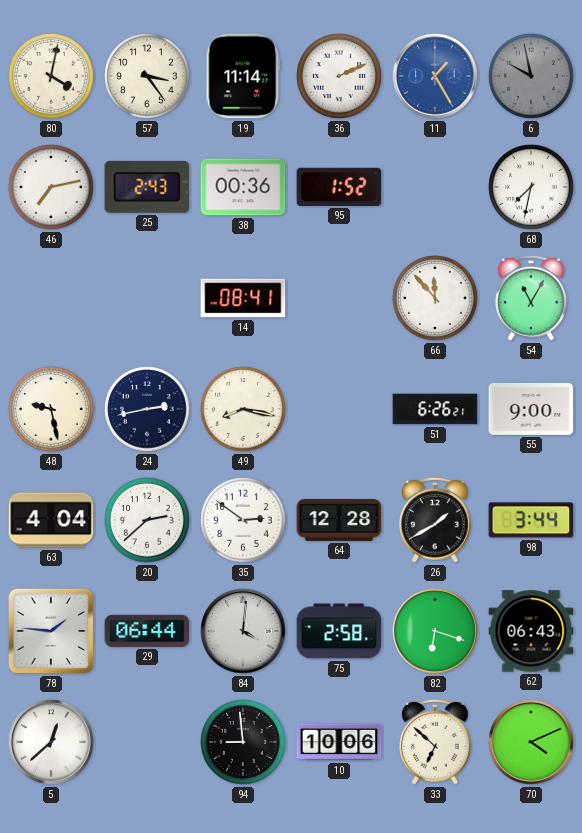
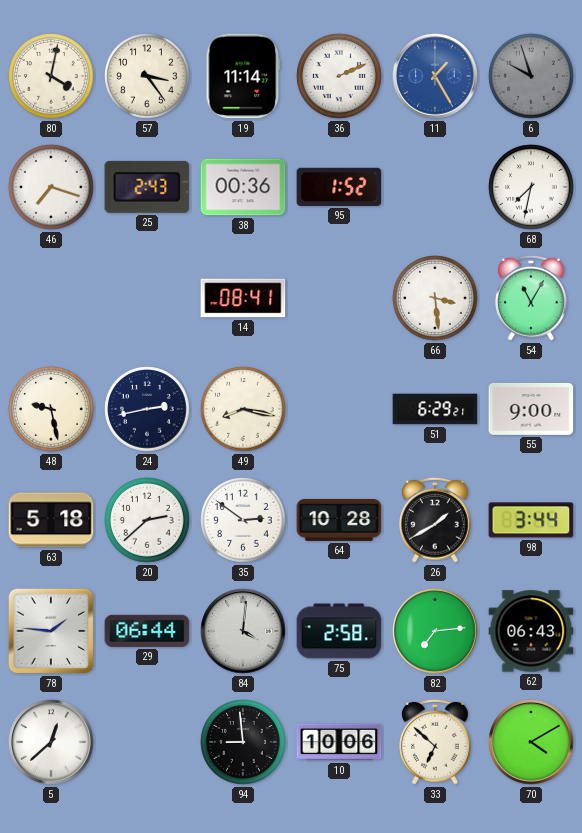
6: 9:58 -> 9:57 (531, 76)
46: 7:13 -> 7:18 (51, 187)
66: 11:53 -> 3:29 (435, 298)
51: 6:26 -> 6:29 (435, 409)
63: 4:04 -> 5:18 (51, 520)
64: 12:28 -> 10:28 (339, 520)
82: 6:18 -> 7:14 (435, 631)
70: 4:11 -> 4:10 (531, 742)
